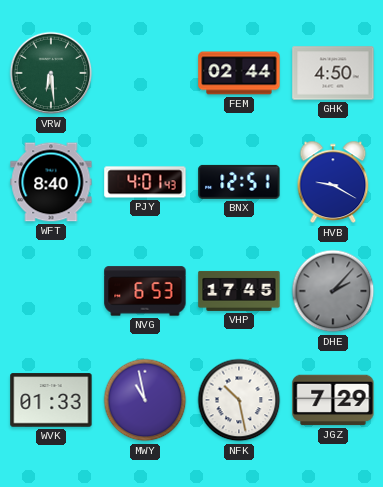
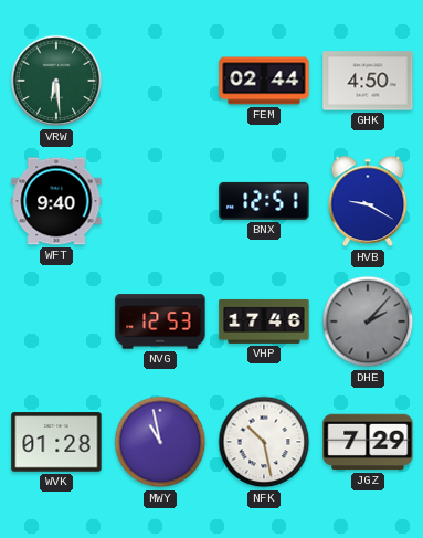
WFT: 8:40 -> 9:40 (56, 201)
PJY: 4:01 -> none (145, 182)
NVG: 6:53 -> 12:53 (160, 321)
VHP: 17:45 -> 17:46 (264, 321)
WVK: 01:33 -> 01:28 (56, 442)
